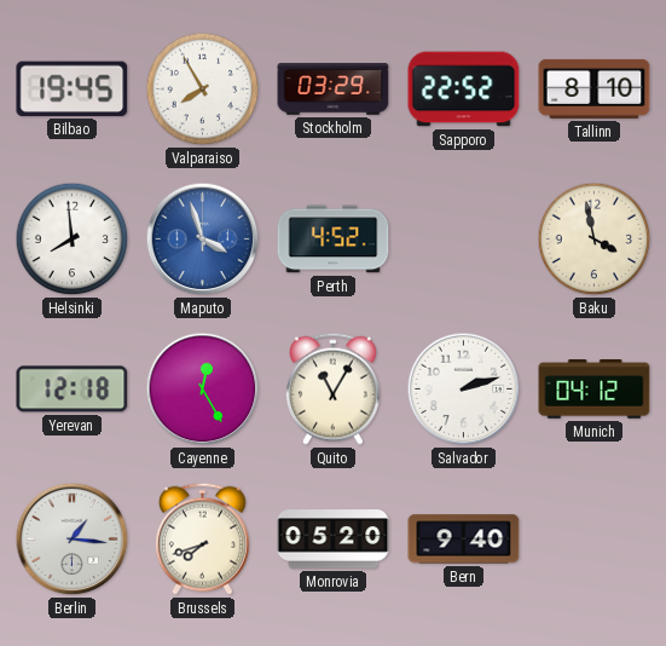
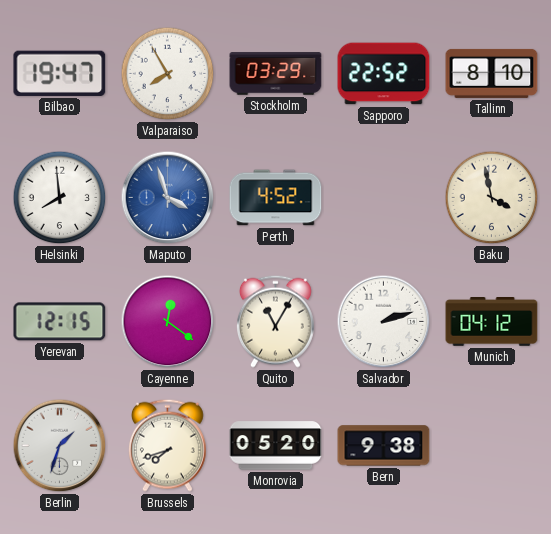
Bilbao: 19:45 -> 19:47 (60, 73)
Yerevan: 12:18 -> 12:15 (60, 322)
Cayenne: 12:25 -> 12:21 (168, 322)
Berlin: 1:16 -> 1:33 (60, 446)
Bern: 9:40 -> 9:38 (384, 446)
